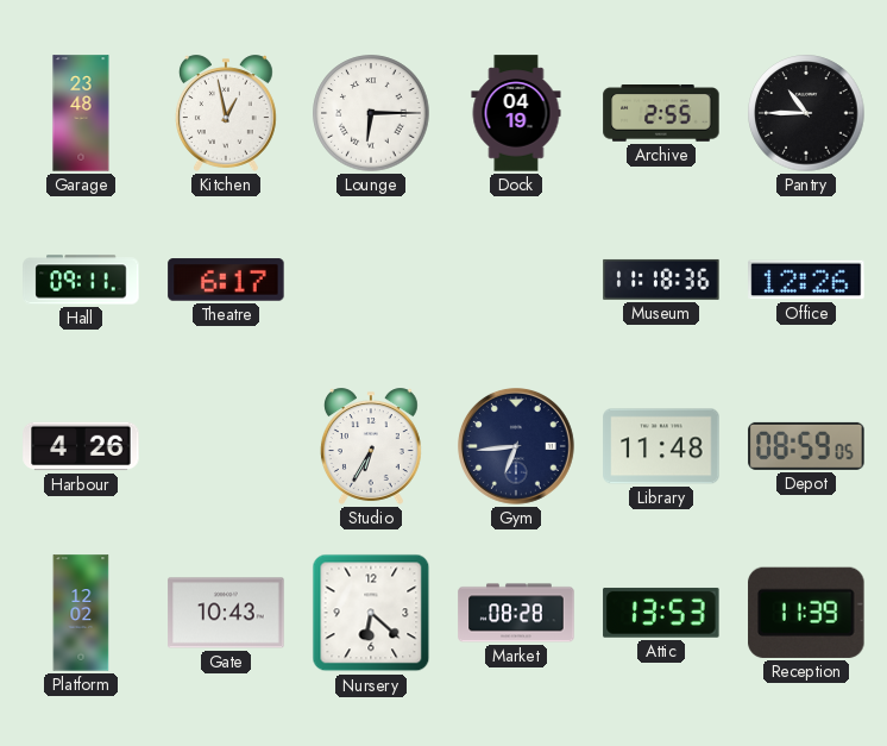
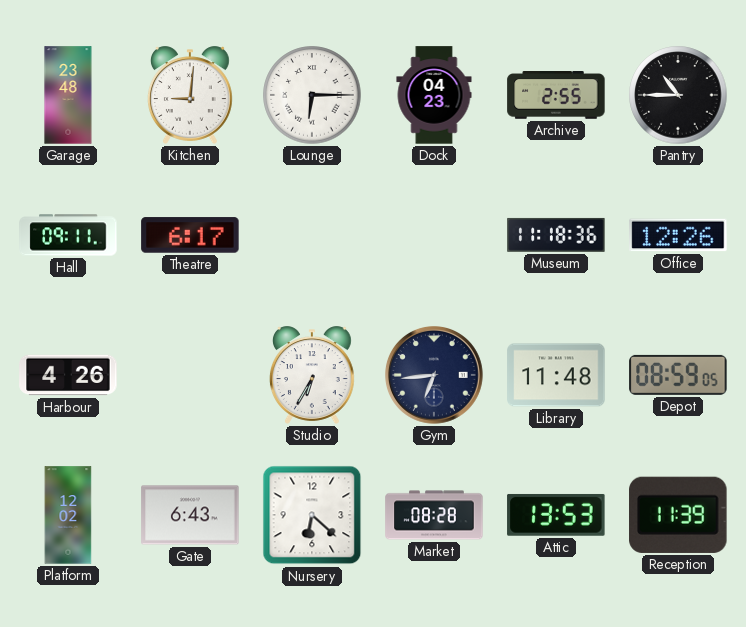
Kitchen: 12:58 -> 9:01 (190, 95)
Dock: 04:19 -> 04:23 (434, 95)
Gate: 10:43 -> 6:43 (190, 515)
